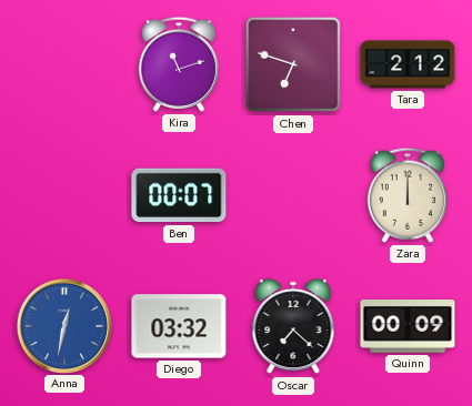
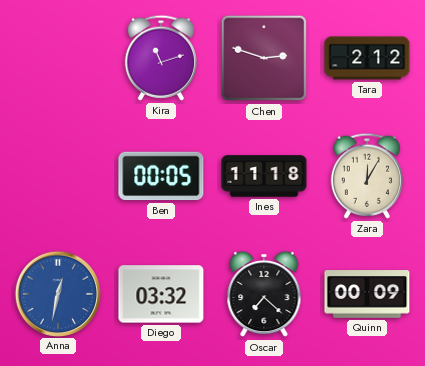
Chen: 6:48 -> 2:48 (264, 58)
Ben: 00:07 -> 00:05 (161, 176)
Ines: none -> 11:18 (264, 176)
Zara: 12:00 -> 12:05 (367, 176)
